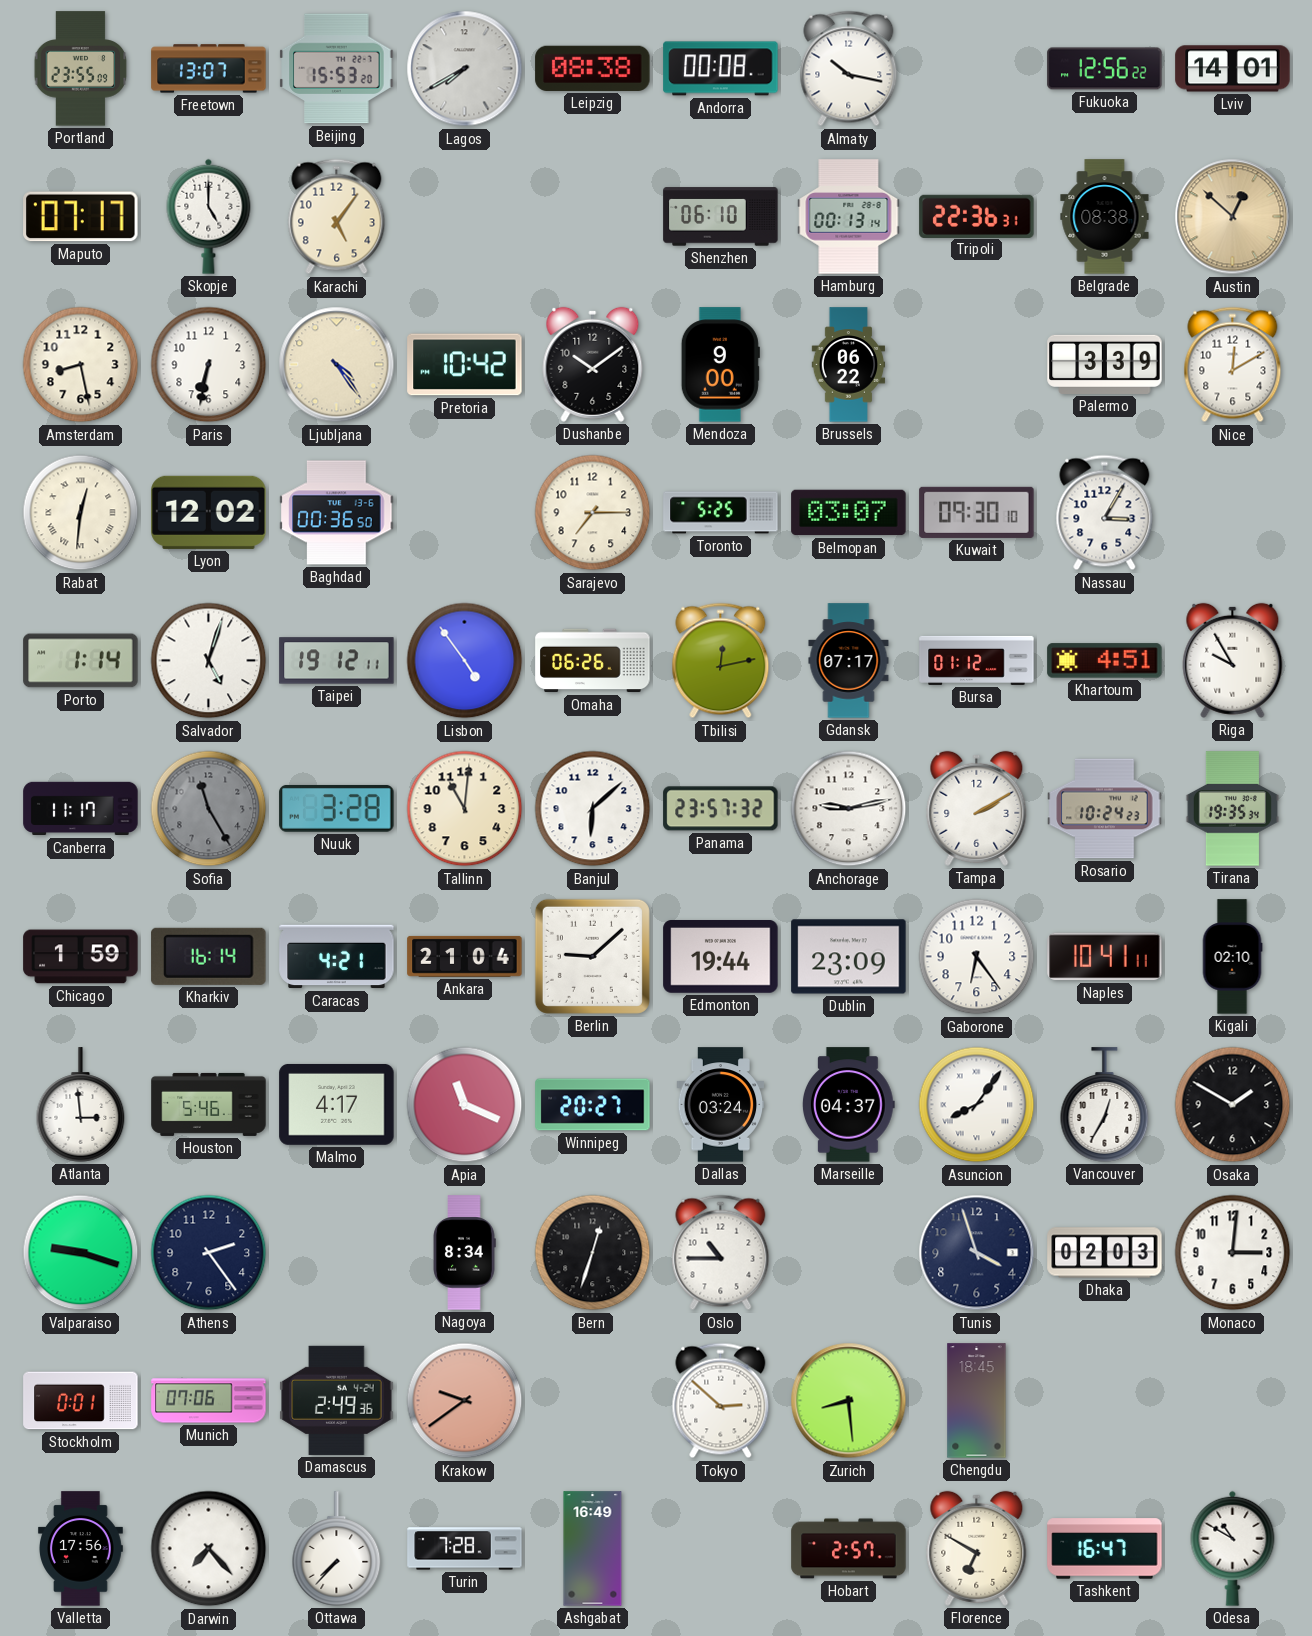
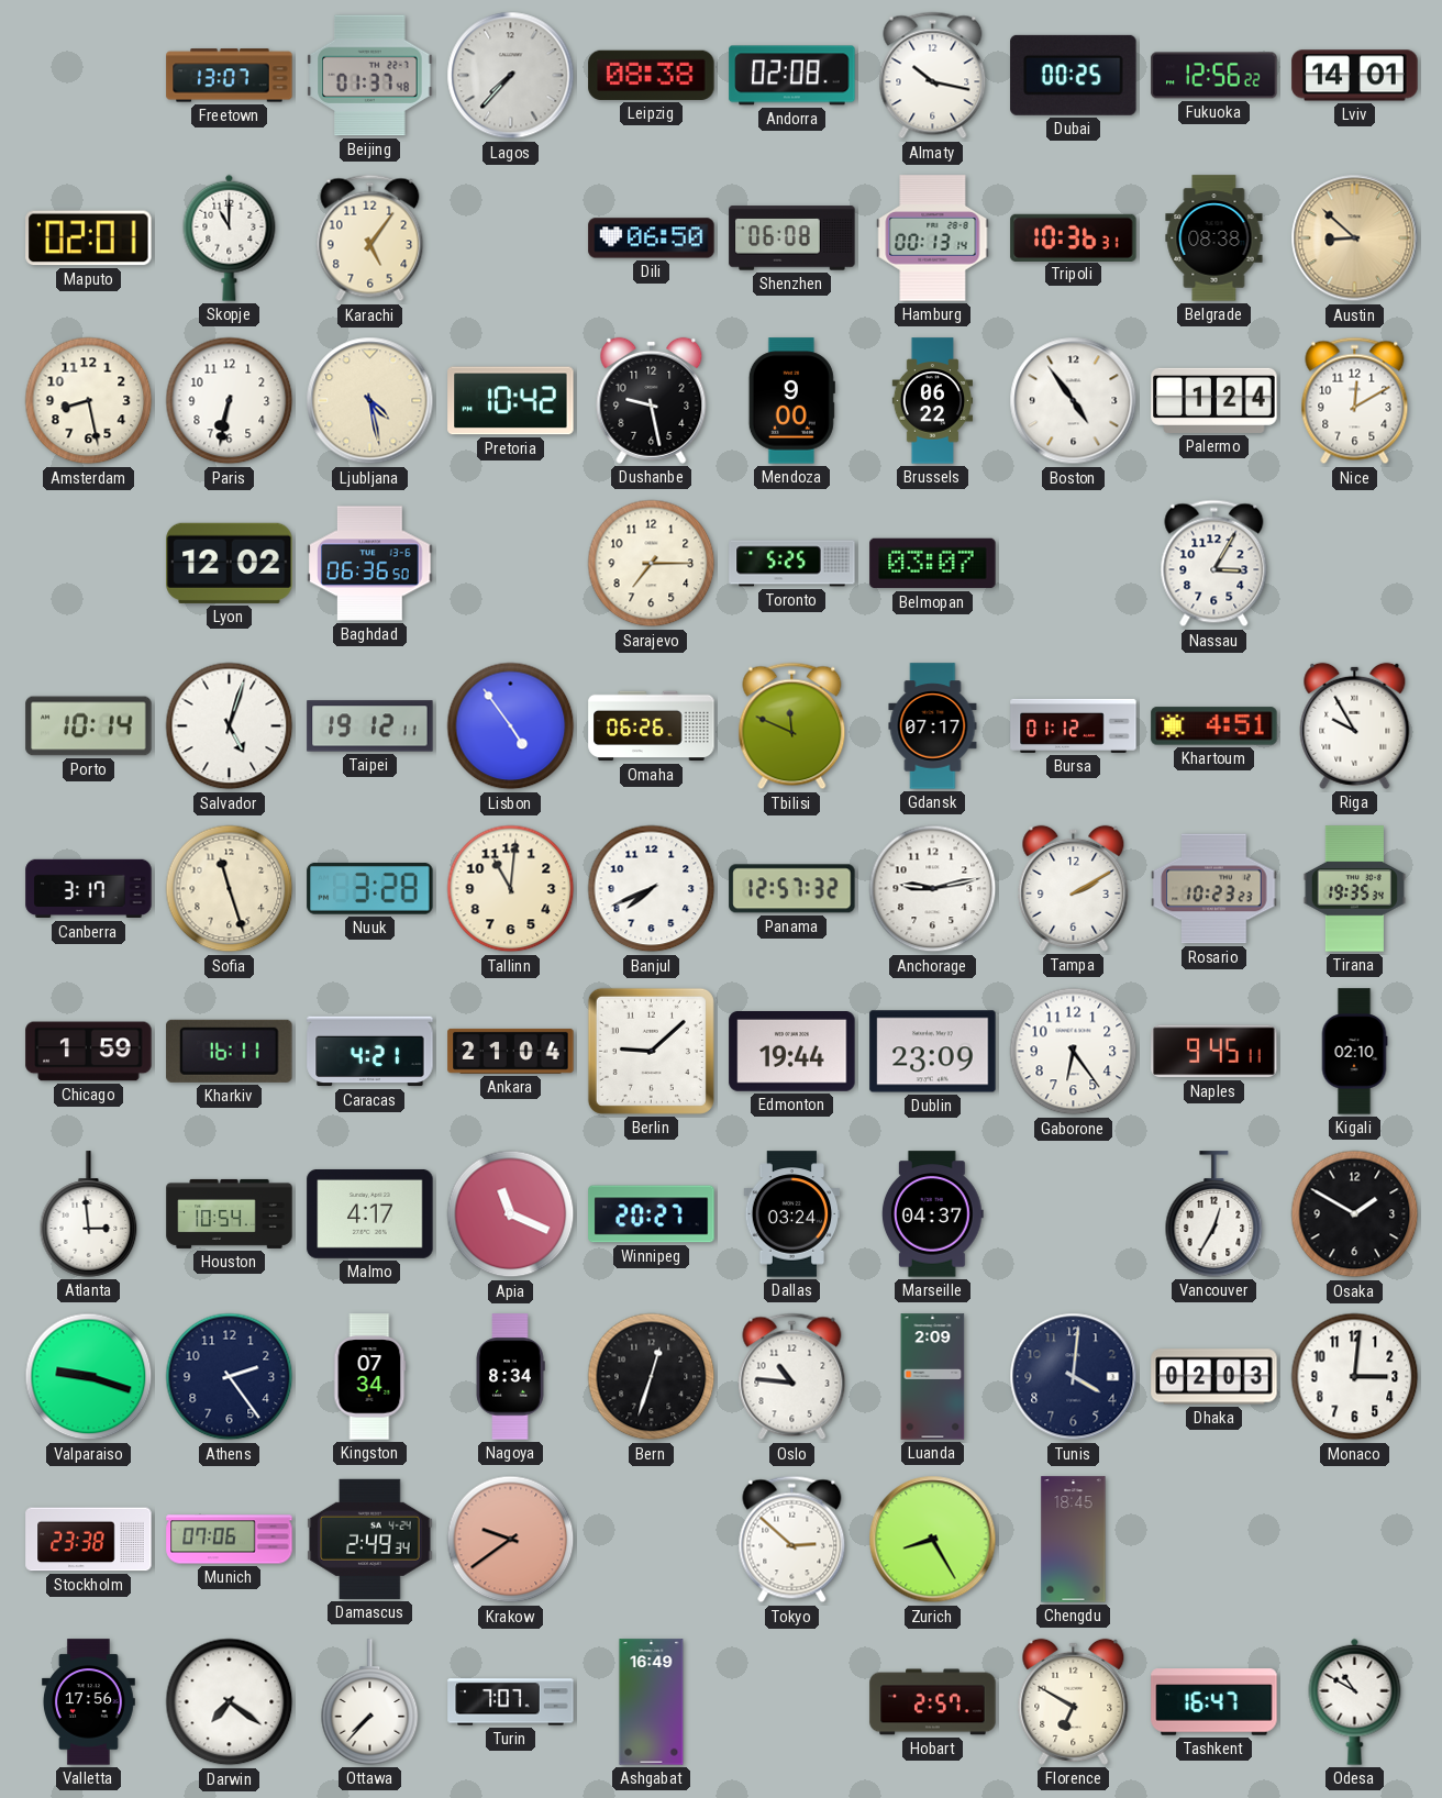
Portland: 23:55 -> none (81, 69)
Beijing: 15:53 -> 01:37 (370, 76)
Lagos: 7:40 -> 7:37 (511, 76)
Andorra: 00:08 -> 02:08 (792, 76)
Dubai: none -> 00:25 (1074, 75)
Maputo: 07:17 -> 02:01 (89, 238)
Skopje: 5:00 -> 11:00 (230, 237)
Dili: none -> 06:50 (652, 238)
Shenzhen: 06:10 -> 06:08 (792, 238)
Tripoli: 22:36 -> 10:36 (1074, 237)
Austin: 12:52 -> 8:52 (1355, 238)
Ljubljana: 4:24 -> 4:28 (370, 401)
Dushanbe: 10:09 -> 9:28 (652, 400)
Boston: none -> 4:54 (1074, 401)
Palermo: 3:39 -> 1:24 (1214, 400)
Rabat: 12:31 -> none (81, 513)
Baghdad: 00:36 -> 06:36 (370, 564)
Kuwait: 09:30 -> none (977, 512)
Porto: 1:14 -> 10:14 (89, 726)
Tbilisi: 12:13 -> 11:49 (792, 726)
Canberra: 11:17 -> 3:17 (89, 889)
Sofia: 11:25 -> 11:27 (230, 889)
Sofia dial: grey -> cream (230, 889)
Banjul: 6:08 -> 7:41 (652, 889)
Panama: 23:57 -> 12:57 (792, 889)
Rosario: 10:24 -> 10:23 (1214, 889)
Kharkiv: 16:14 -> 16:11 (230, 1051)
Naples: 10:41 -> 9:45 (1214, 1052)
Houston: 5:46 -> 10:54 (230, 1213)
Asuncion: 8:06 -> none (977, 1105)
Kingston: none -> 07:34 (369, 1377)
Oslo: 10:45 -> 10:46 (792, 1377)
Luanda: none -> 2:09 (933, 1377)
Tunis: 3:57 -> 4:01 (1074, 1377)
Stockholm: 0:01 -> 23:38 (89, 1540)
Damascus: 2:49:36 -> 2:49:34 (370, 1539)
Zurich: 8:29 -> 8:25 (933, 1540)
Darwin: 7:23 -> 7:21 (230, 1702)
Turin: 7:28 -> 7:07 (511, 1702)
